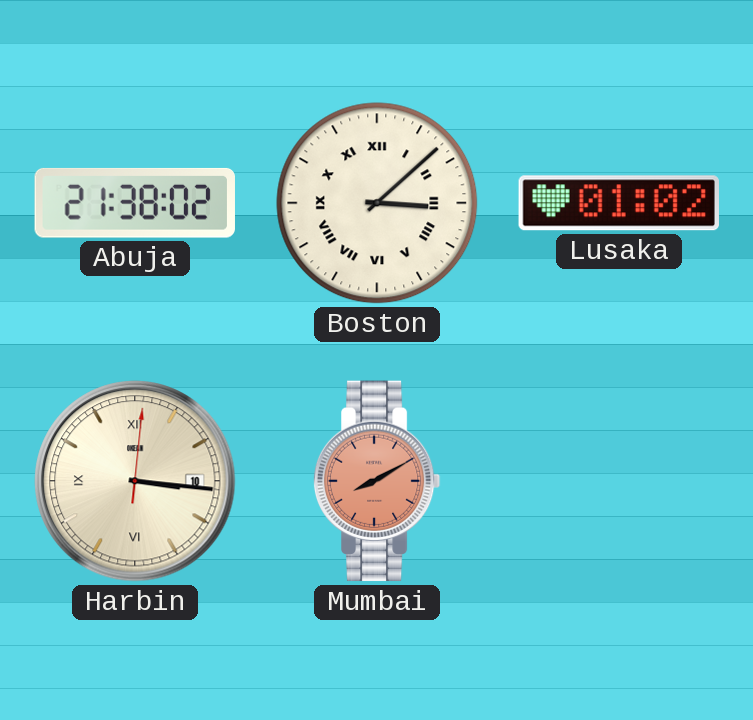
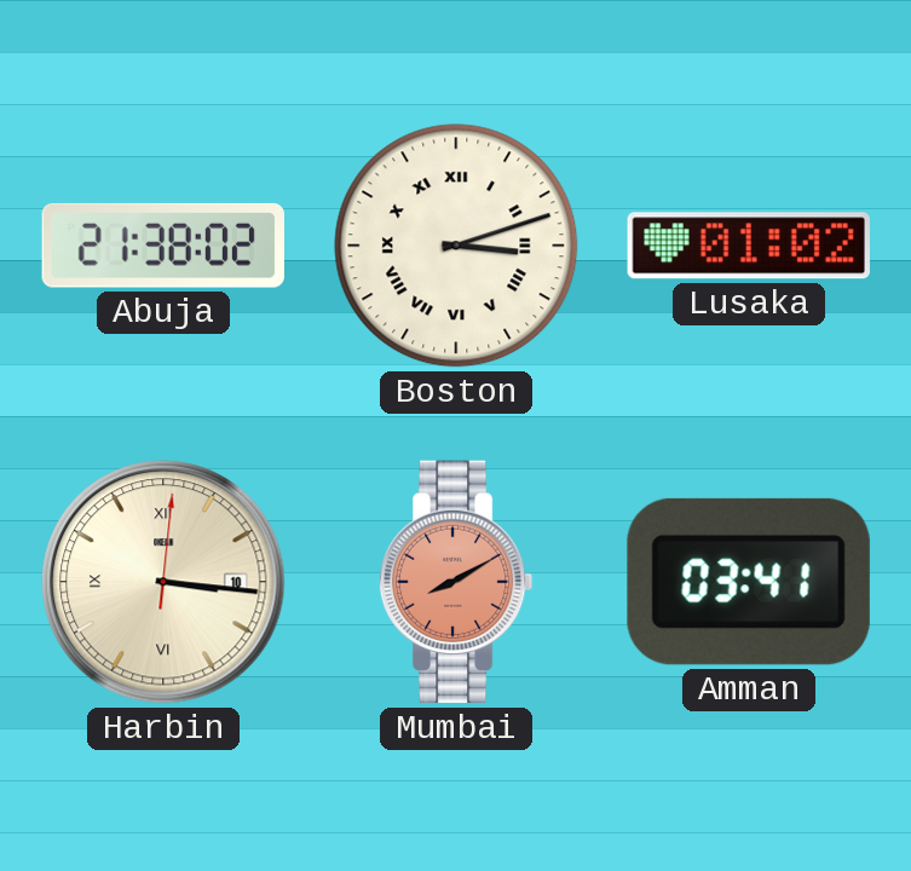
Boston: 3:08 -> 3:12 (456, 246)
Amman: none -> 03:41 (749, 582)
